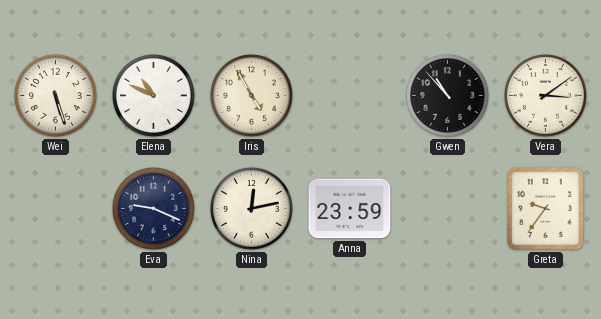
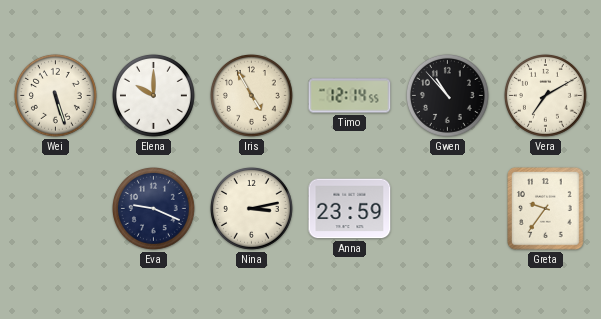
Elena: 10:49 -> 10:00 (153, 95)
Timo: none -> 12:14 (350, 96)
Vera: 3:09 -> 7:10 (545, 95)
Nina: 12:13 -> 3:13 (251, 208)
